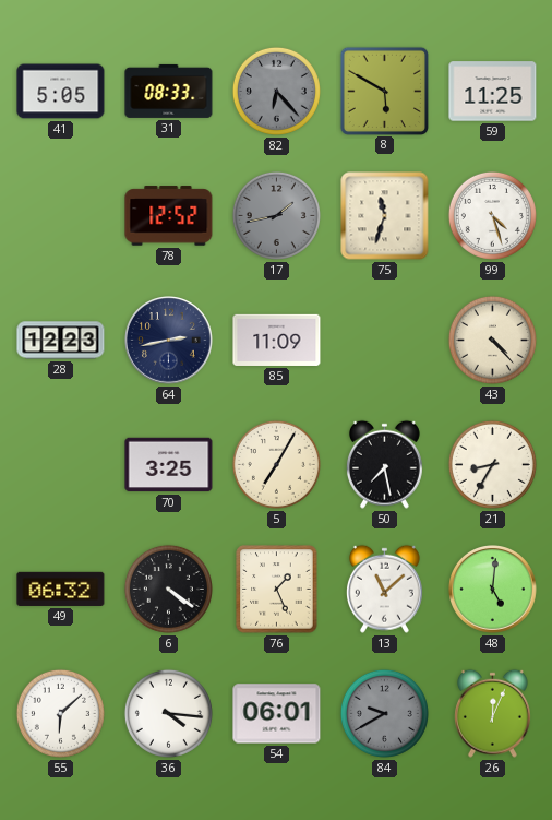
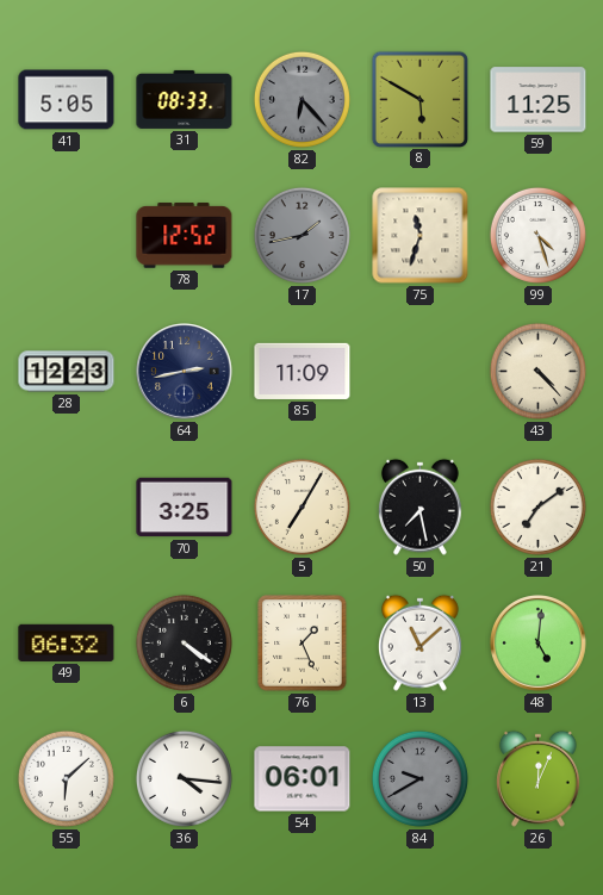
21: 8:35 -> 7:09 (537, 506)
